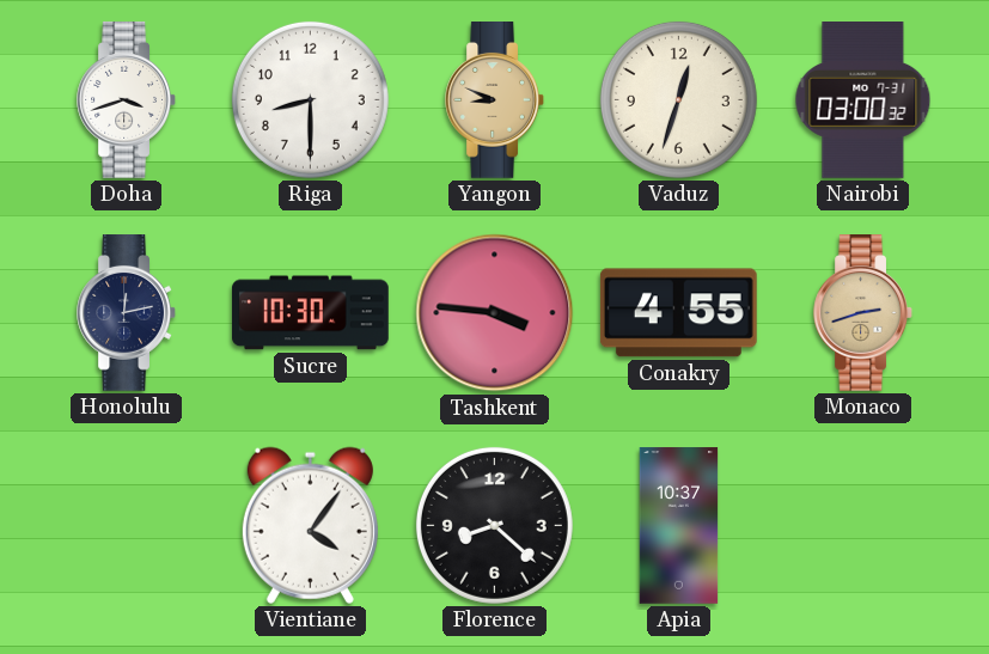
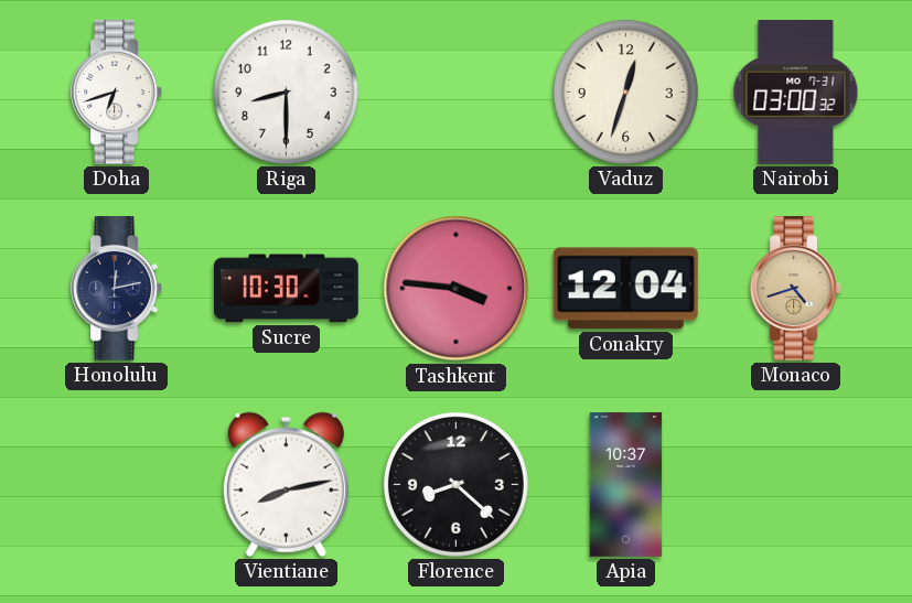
Doha: 3:42 -> 6:42 (116, 93)
Yangon: 8:49 -> none (494, 100)
Conakry: 4:55 -> 12:04 (625, 289)
Monaco: 2:42 -> 4:42 (795, 289)
Vientiane: 4:06 -> 8:13 (286, 484)
